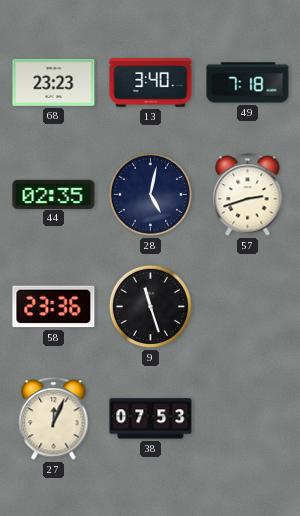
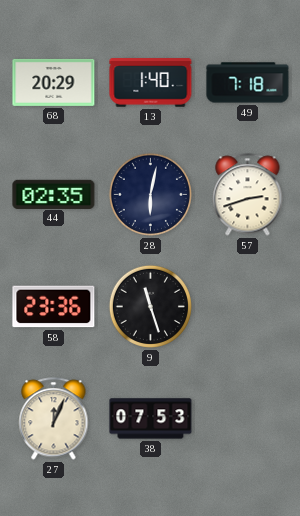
68: 23:23 -> 20:29 (54, 82)
13: 3:40 -> 1:40 (151, 83)
28: 5:02 -> 6:02 (150, 194)
